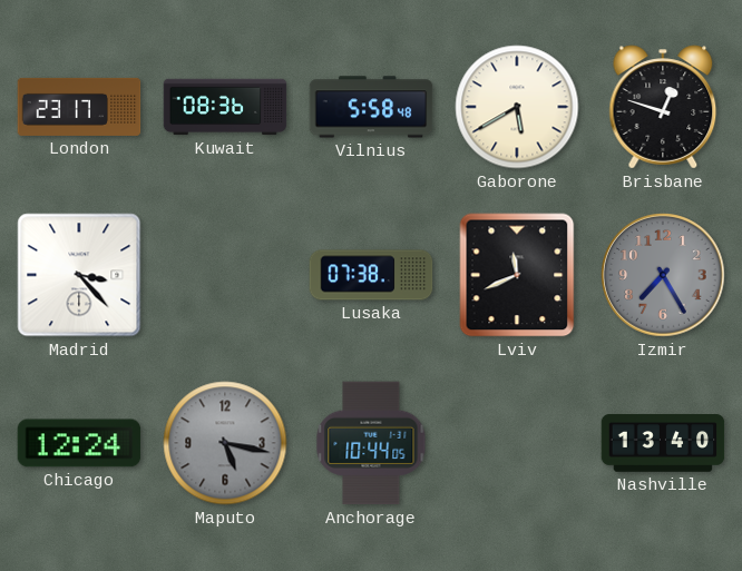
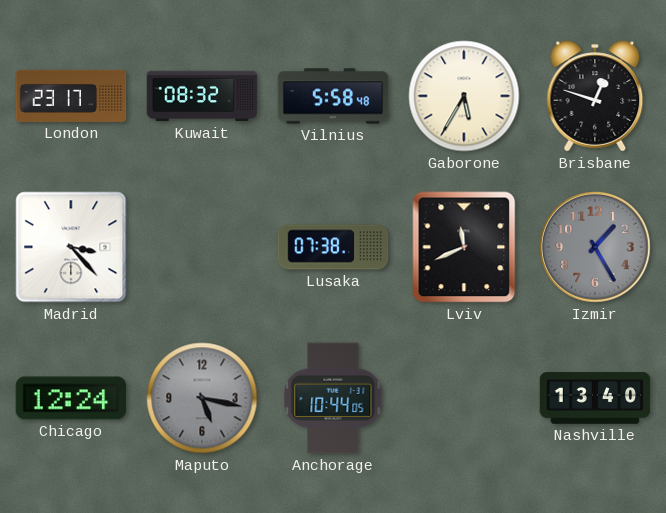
Kuwait: 08:36 -> 08:32 (202, 96)
Gaborone: 5:40 -> 5:35 (464, 96)
Izmir: 7:25 -> 1:25 (596, 248)
